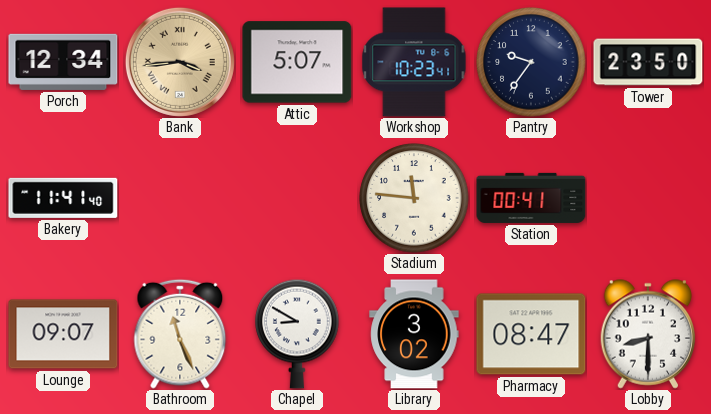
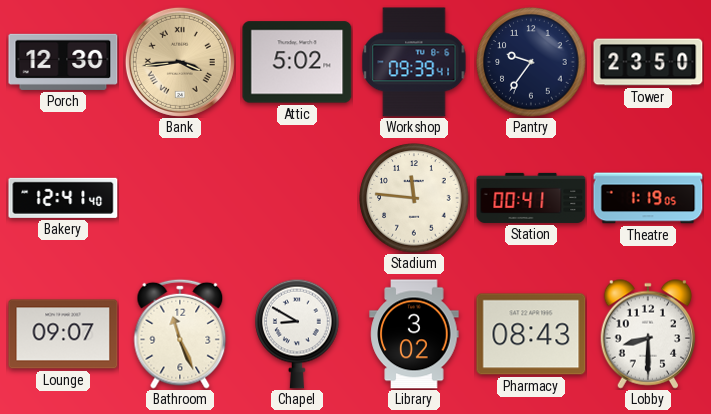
Porch: 12:34 -> 12:30 (63, 62)
Attic: 5:07 -> 5:02 (297, 62)
Workshop: 10:23 -> 09:39 (414, 62)
Bakery: 11:41 -> 12:41 (63, 198)
Theatre: none -> 1:19 (648, 198)
Pharmacy: 08:47 -> 08:43 (531, 334)
